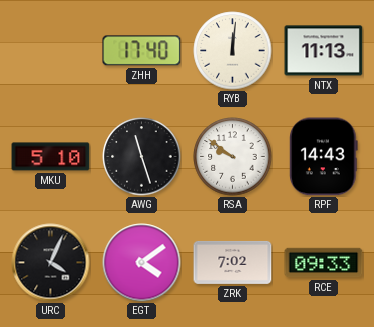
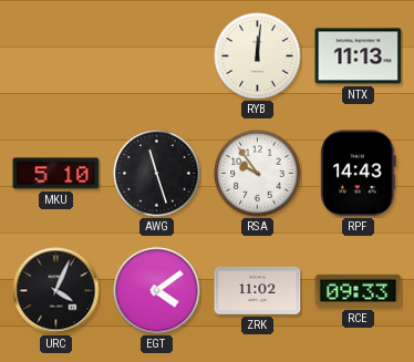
ZHH: 17:40 -> none (142, 51)
RSA: 9:51 -> 9:54 (258, 174)
ZRK: 7:02 -> 11:02 (258, 290)
